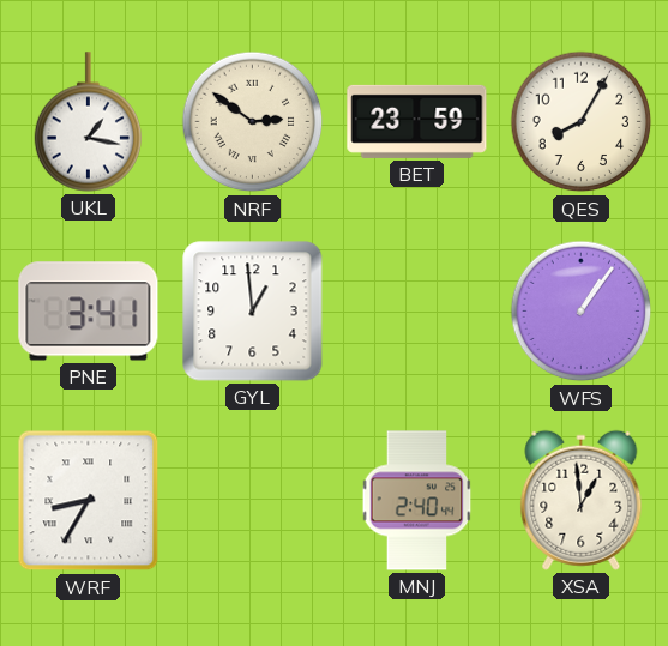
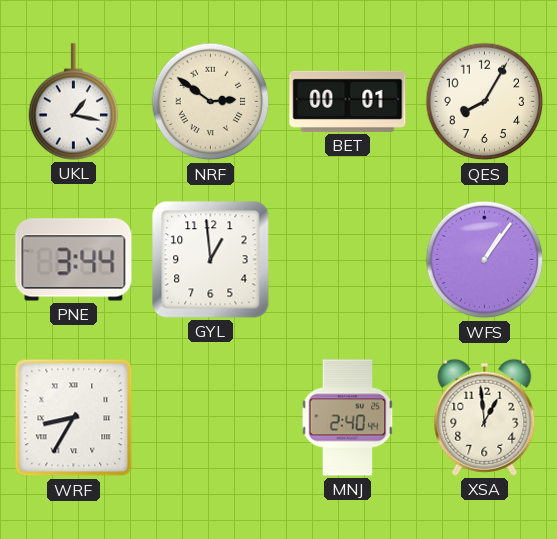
BET: 23:59 -> 00:01 (348, 101)
PNE: 3:41 -> 3:44 (74, 260)
